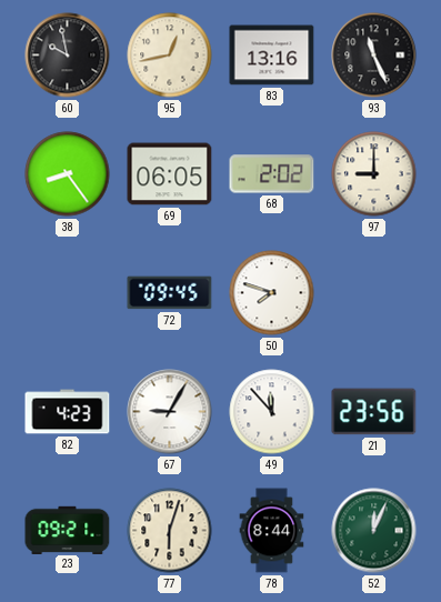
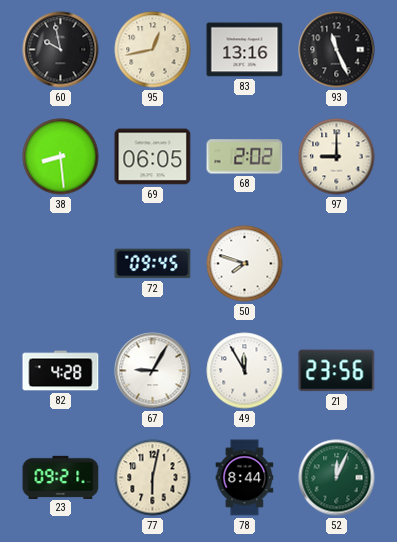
38: 8:24 -> 8:29 (61, 157)
82: 4:23 -> 4:28 (61, 371)
49: 11:53 -> 11:55 (245, 371)
77: 6:03 -> 6:02 (153, 478)
